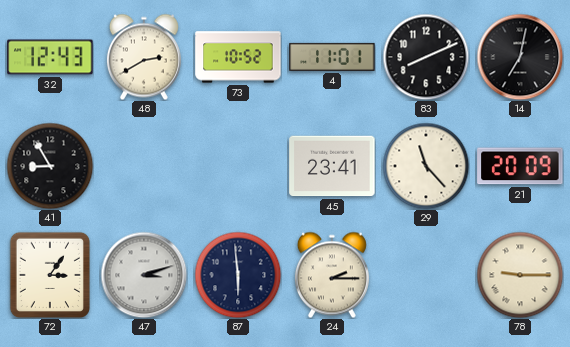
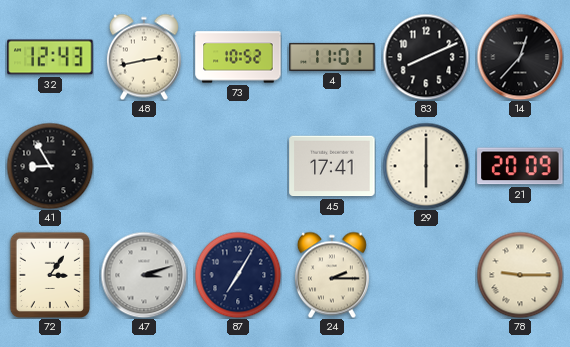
48: 2:40 -> 2:43 (144, 57)
14: 7:02 -> 12:37 (520, 57)
45: 23:41 -> 17:41 (332, 166)
29: 11:23 -> 6:00 (426, 166)
87: 5:59 -> 7:05 (238, 275)
